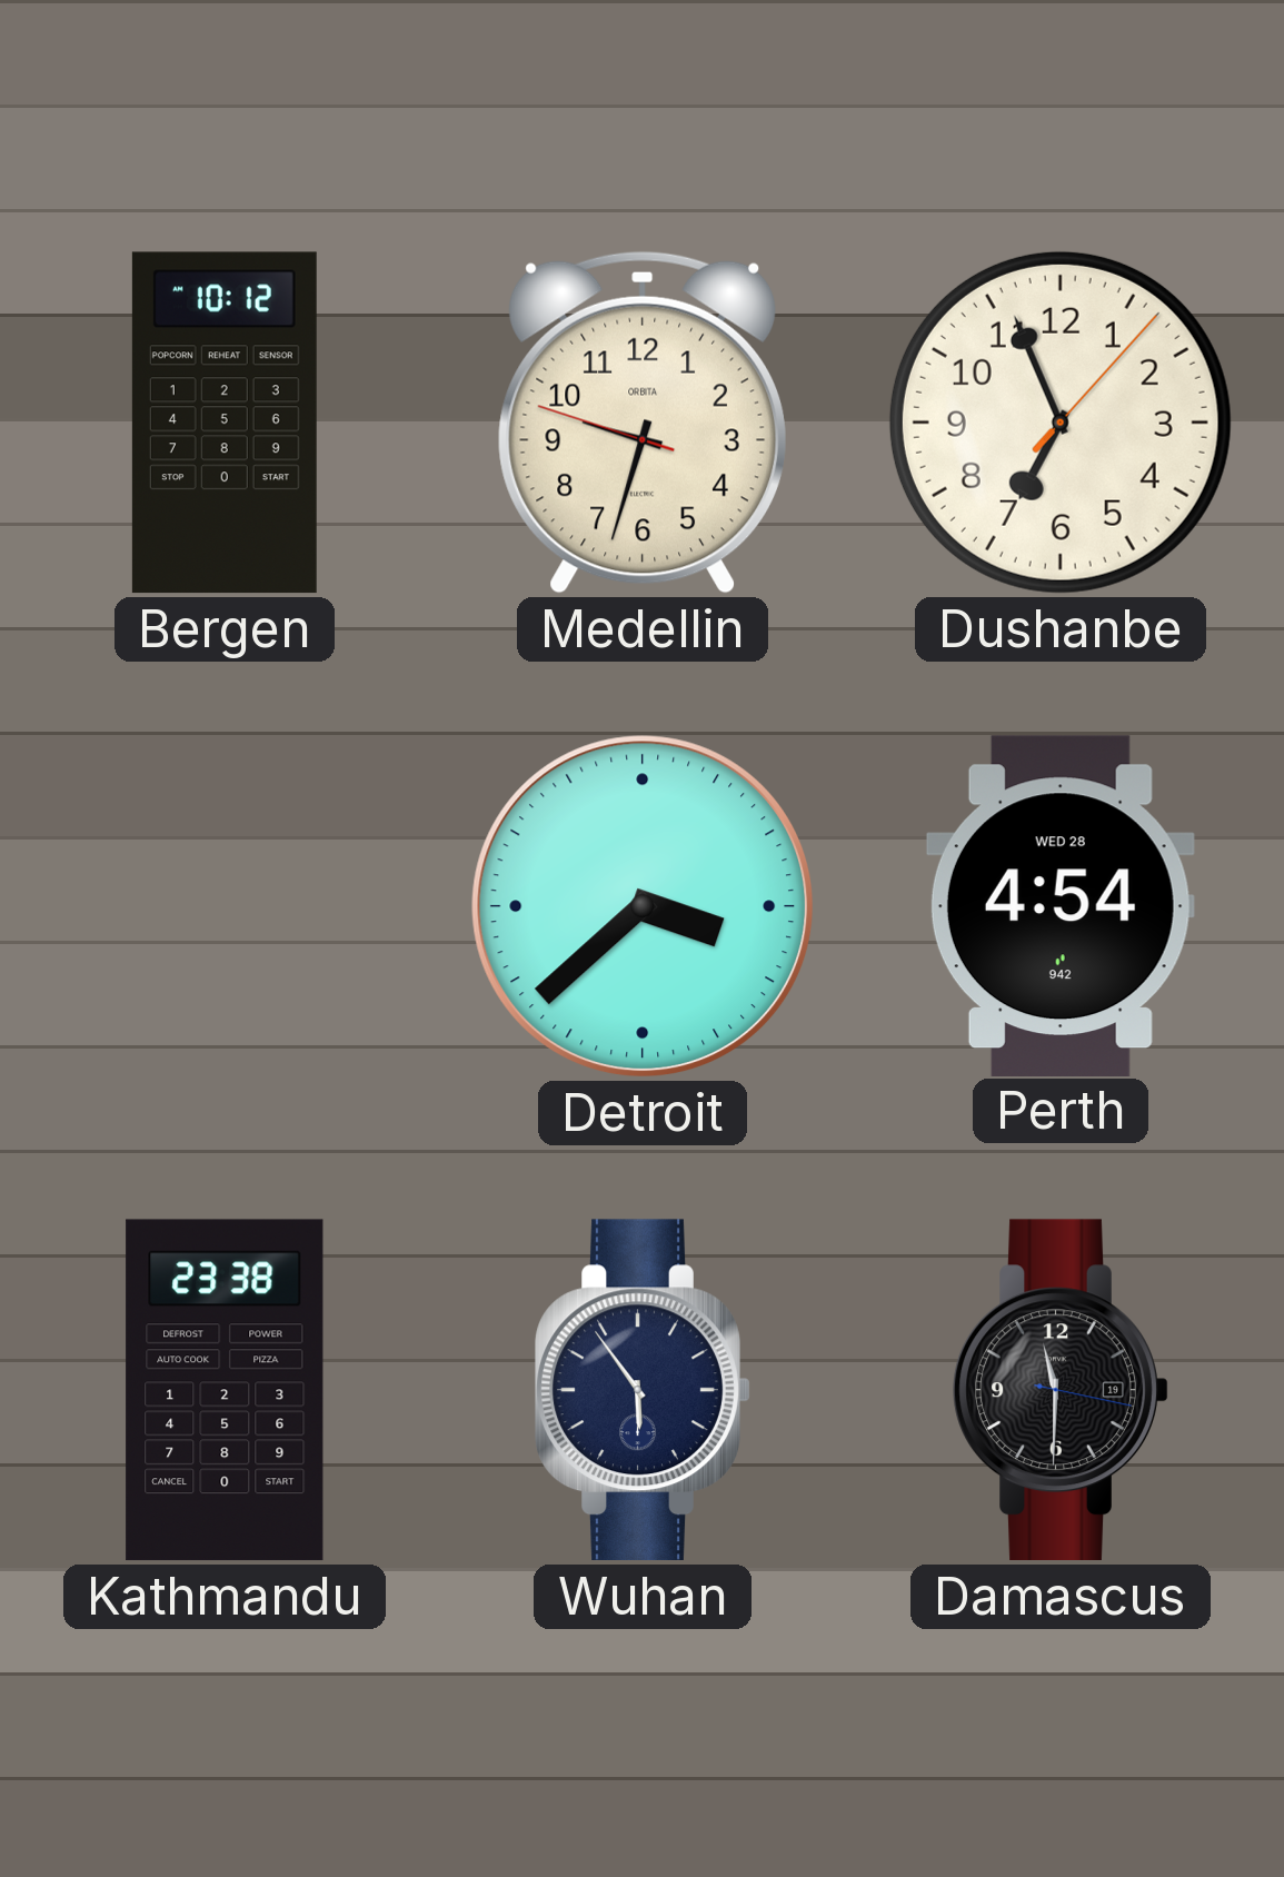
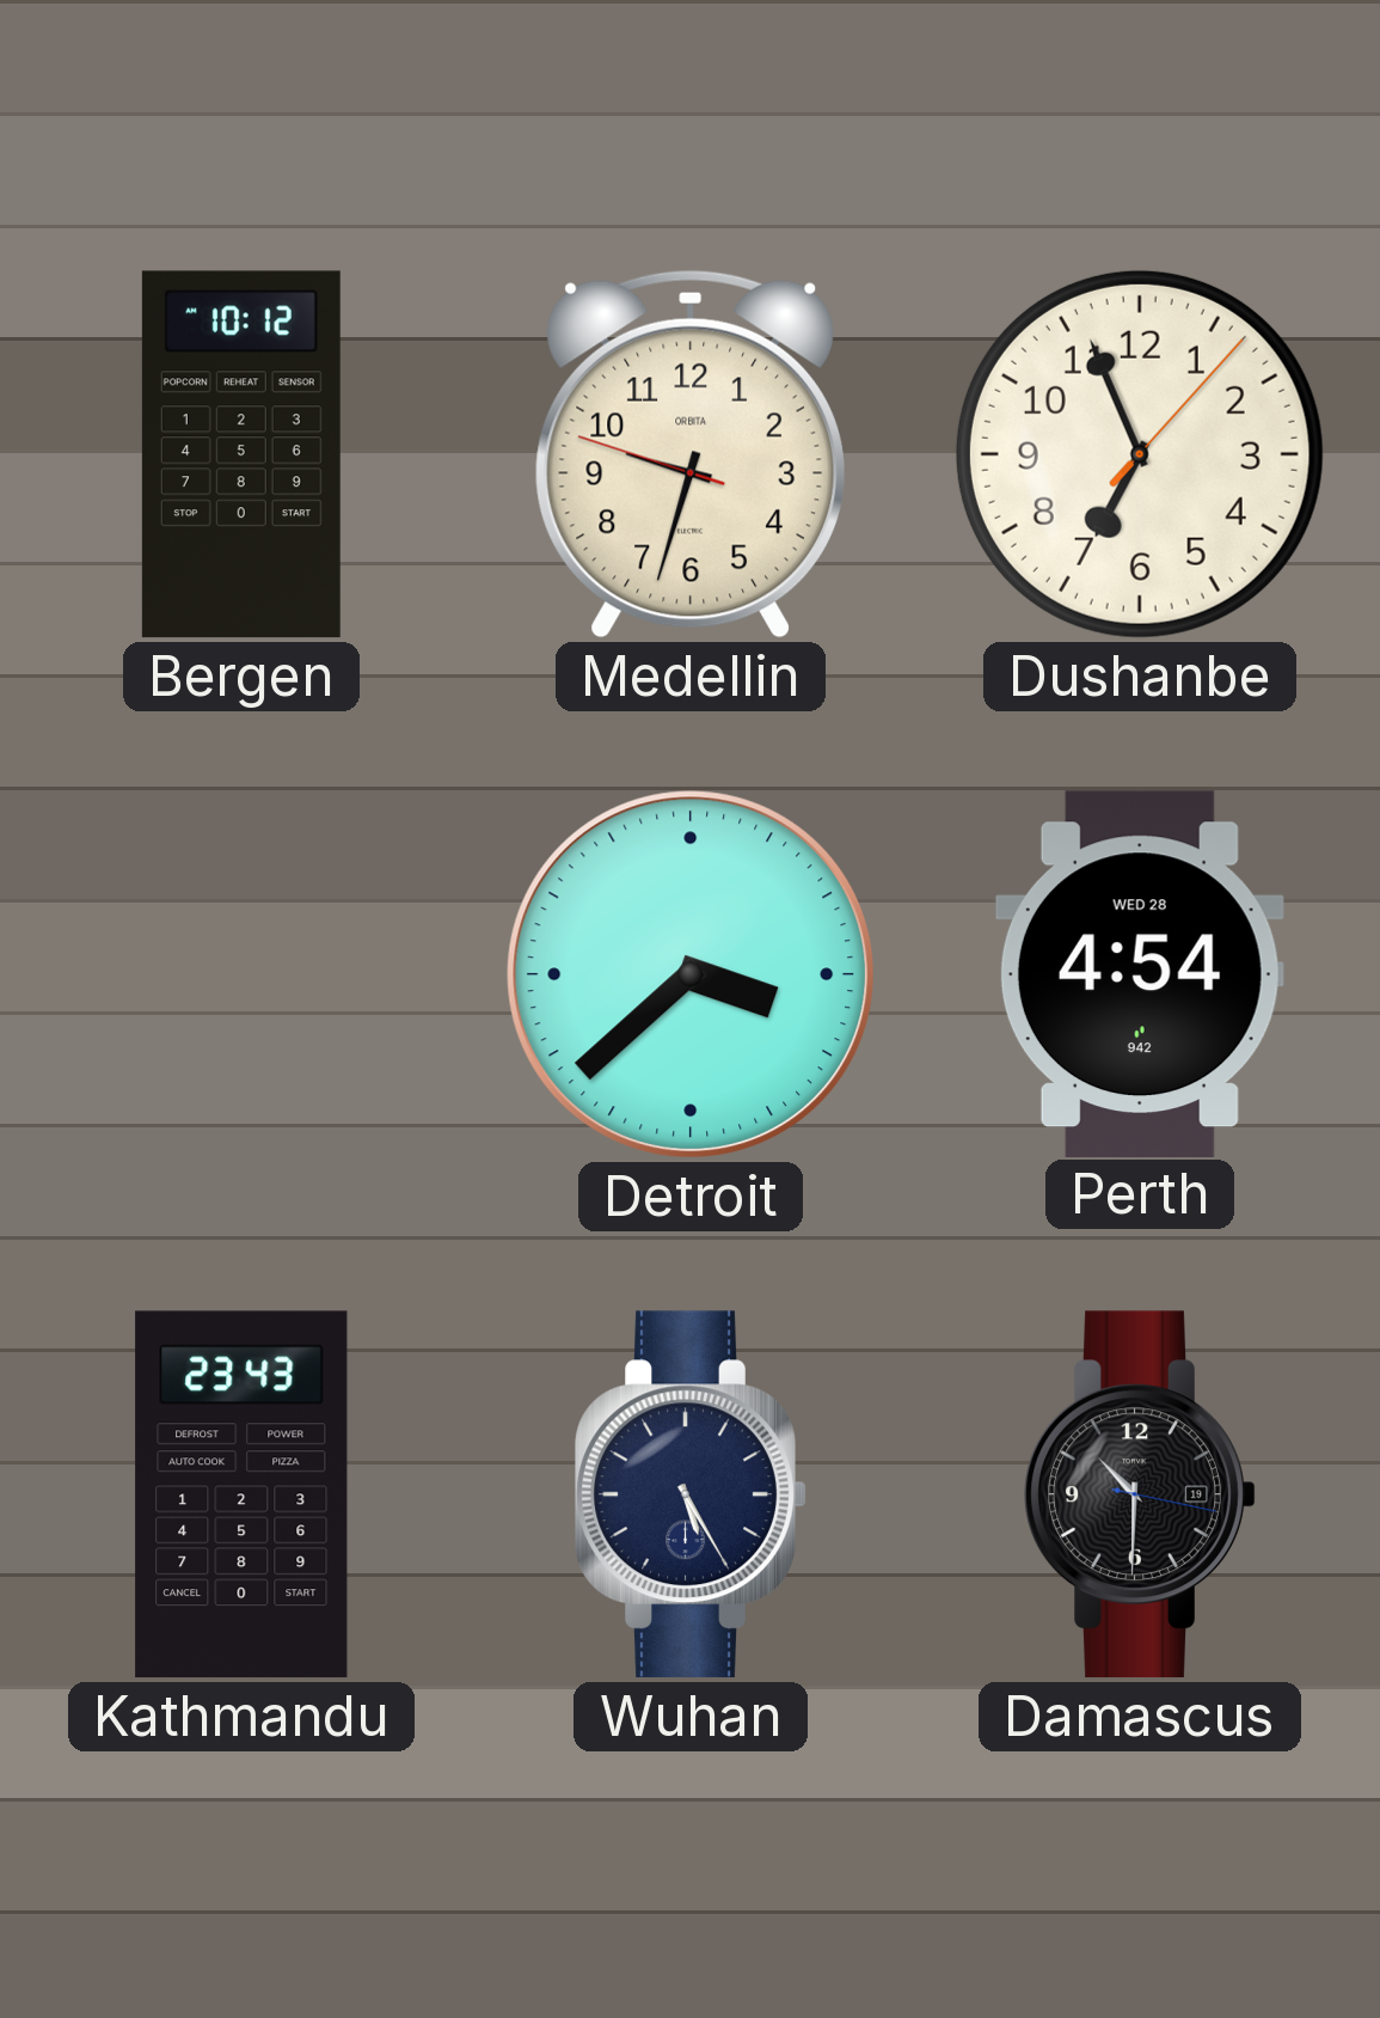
Kathmandu: 23:38 -> 23:43 (241, 1494)
Wuhan: 5:54 -> 5:25 (691, 1494)
Damascus: 11:30 -> 10:30 (1140, 1494)
